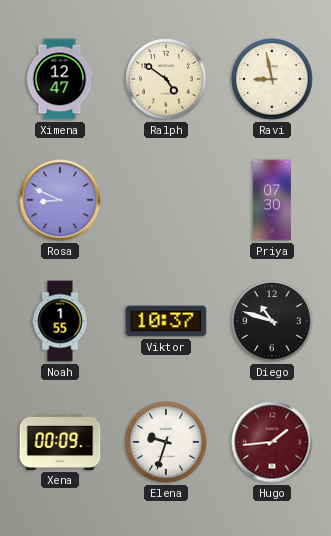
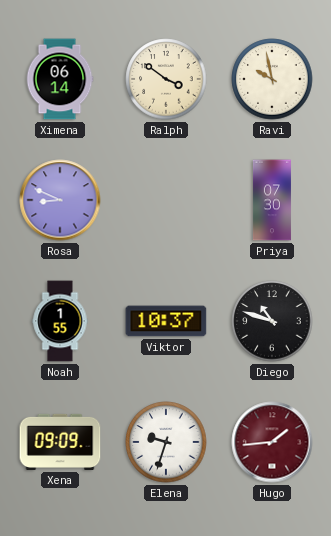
Ximena: 12:47 -> 06:14 (60, 79)
Ralph: 4:51 -> 3:51 (166, 79)
Ravi: 8:58 -> 9:58 (272, 79)
Xena: 00:09 -> 09:09 (60, 442)
